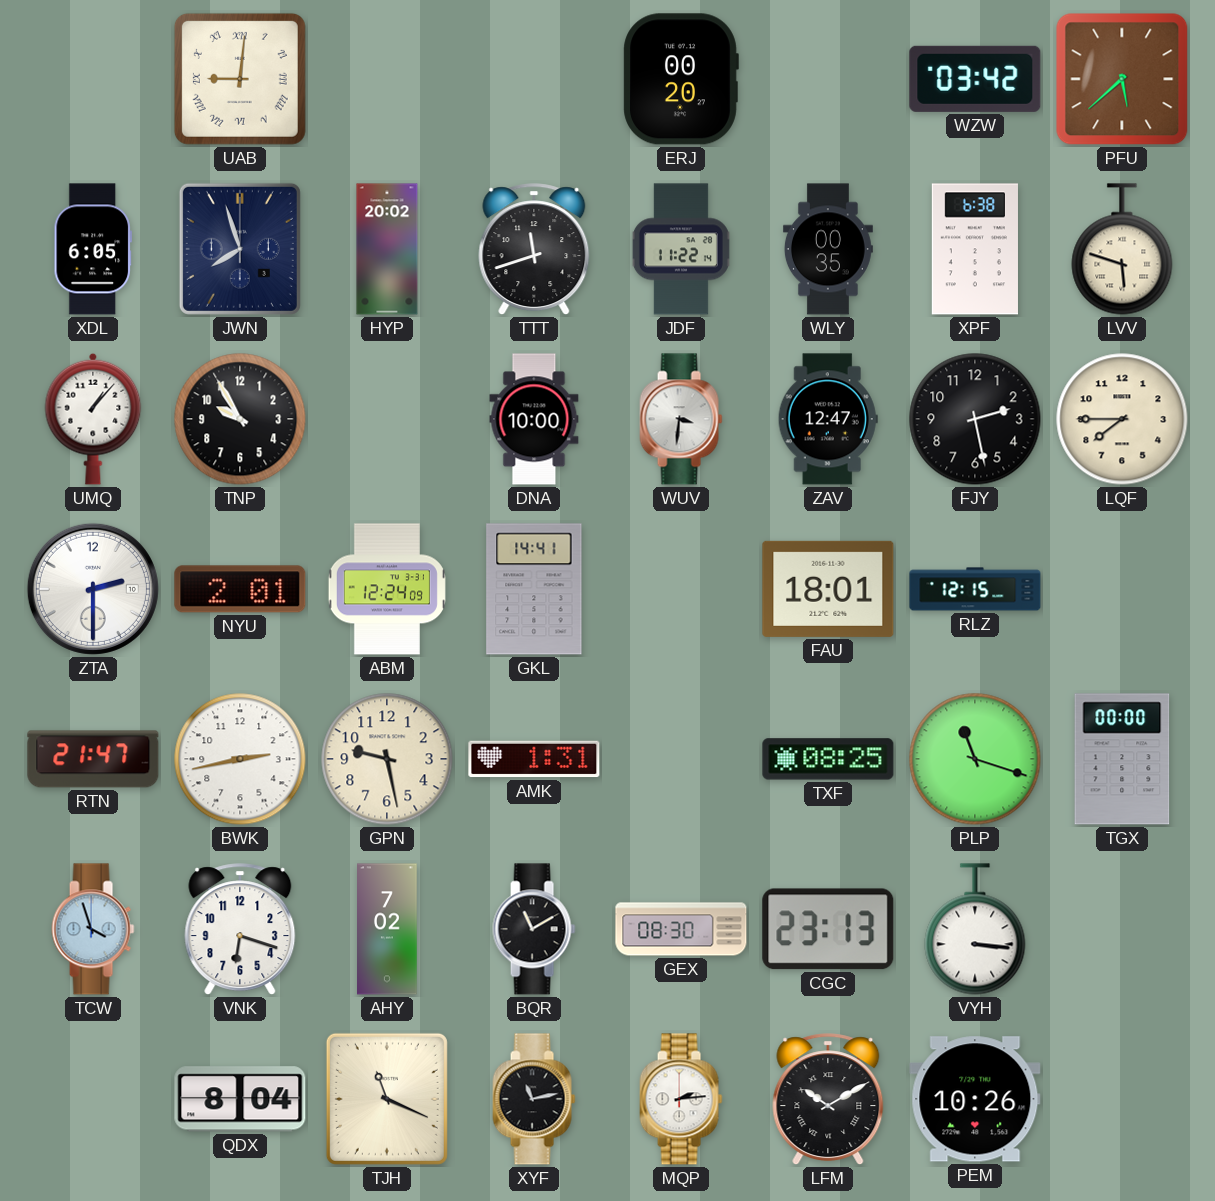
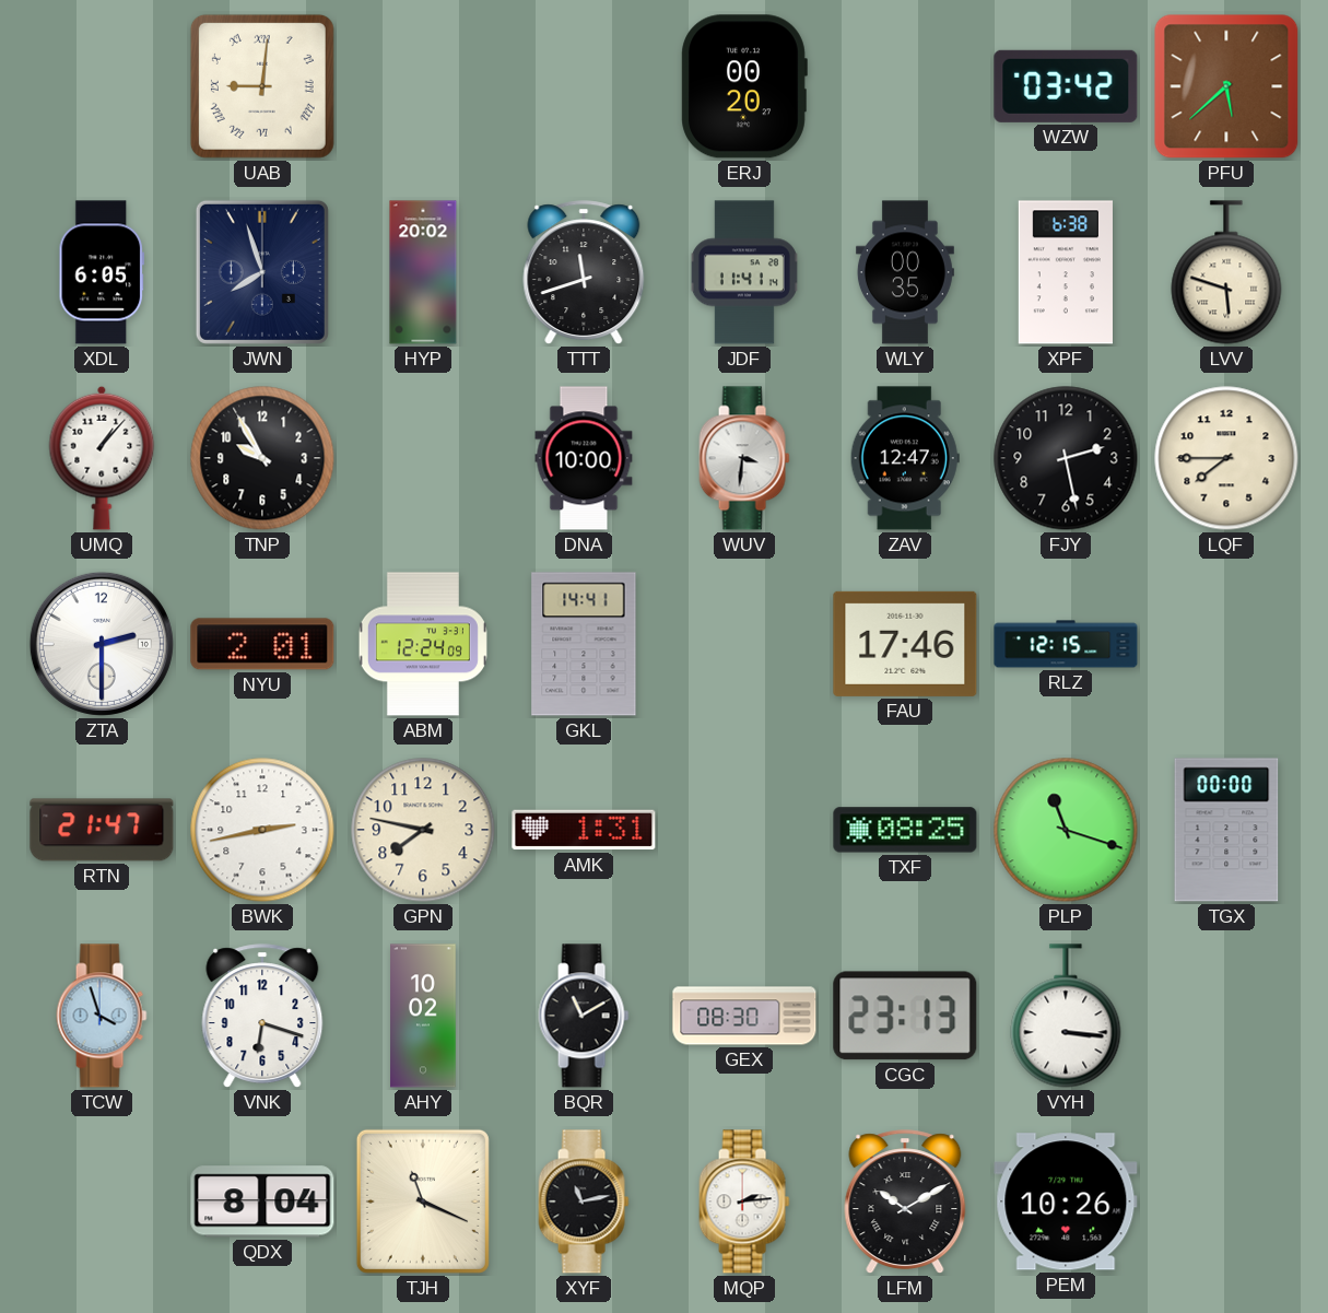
JDF: 11:22 -> 11:41 (744, 272)
FAU: 18:01 -> 17:46 (905, 644)
GPN: 9:28 -> 7:47 (423, 830)
AHY: 7:02 -> 10:02 (423, 1016)
